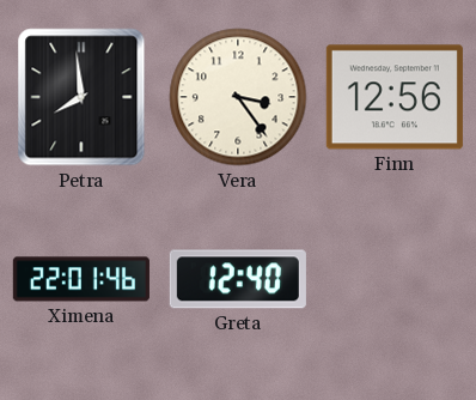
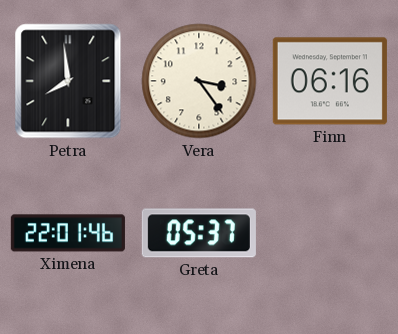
Finn: 12:56 -> 06:16 (330, 81)
Greta: 12:40 -> 05:37 (199, 233)
